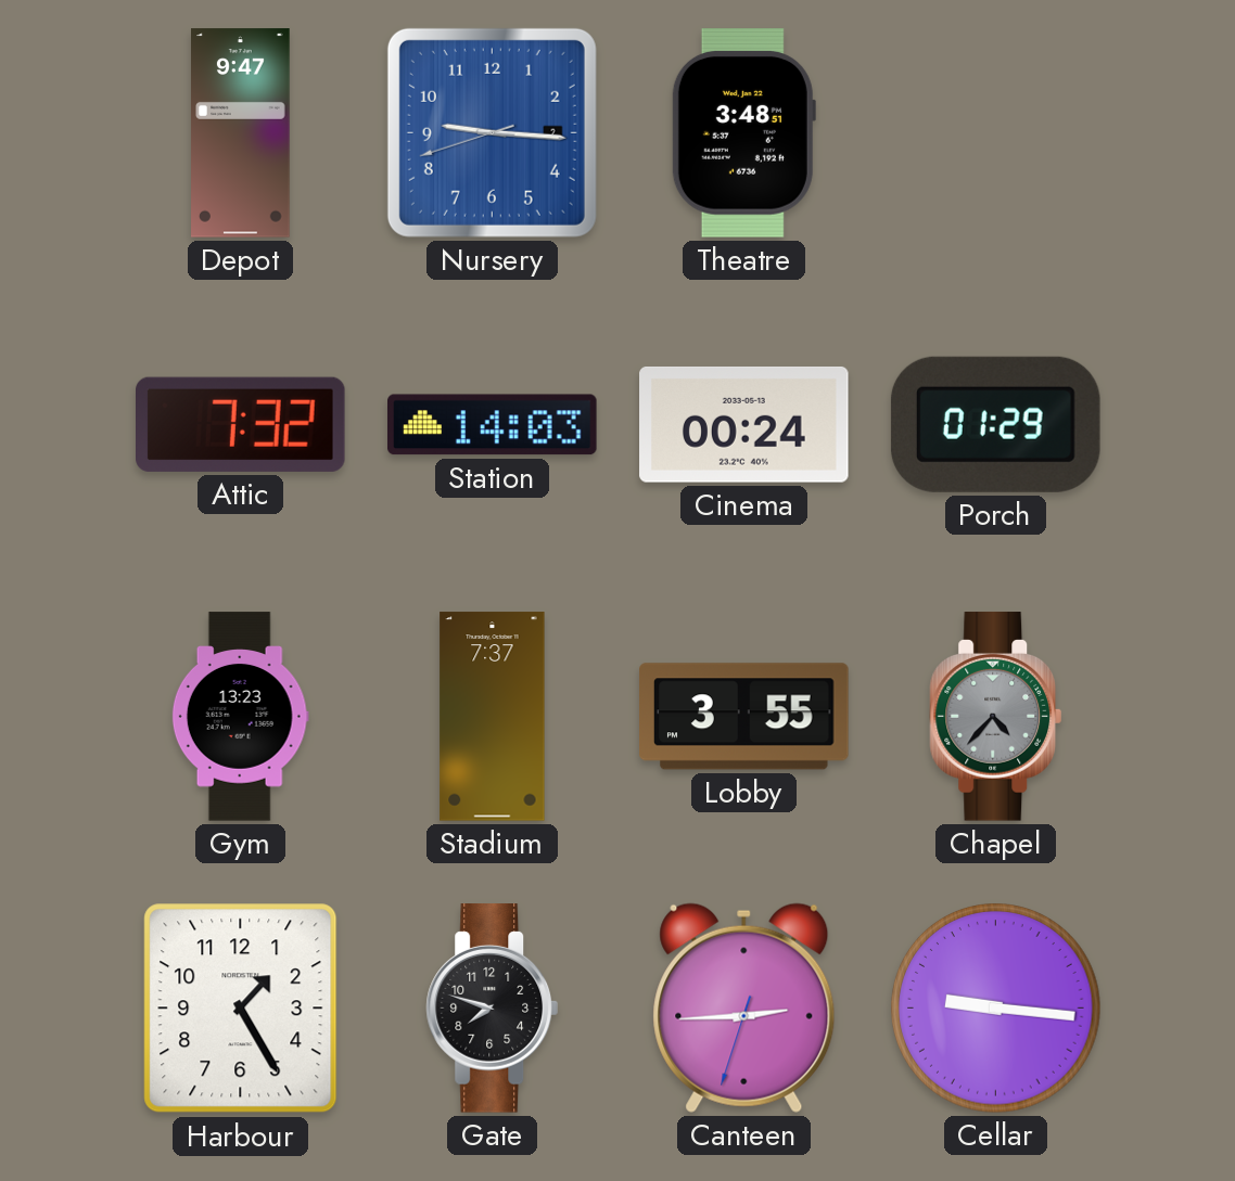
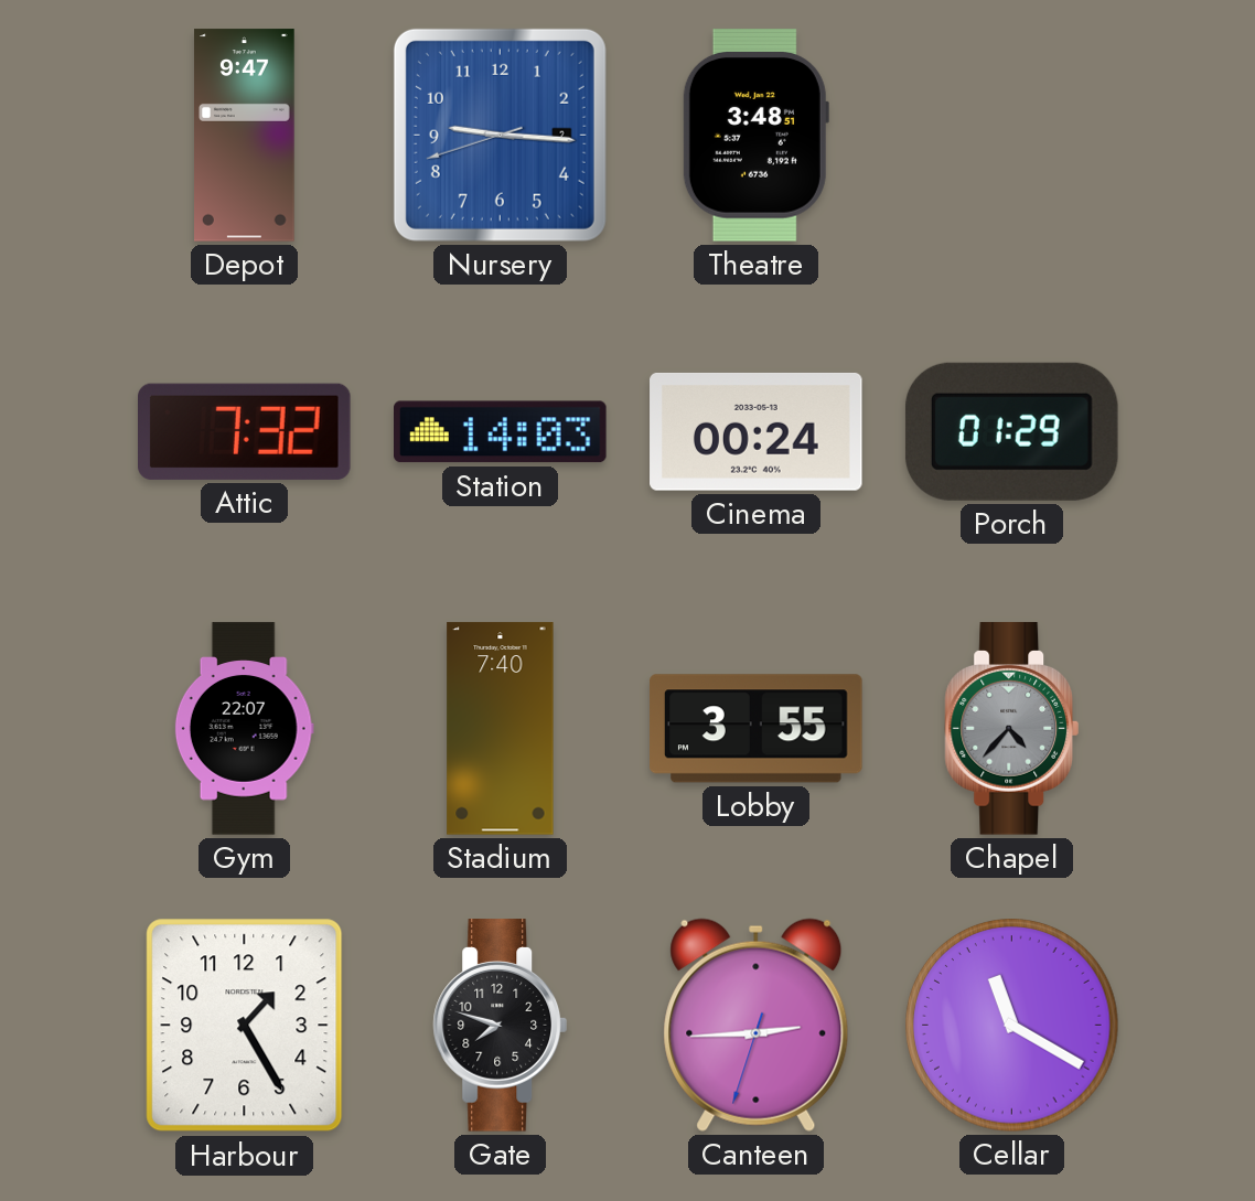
Gym: 13:23 -> 22:07 (244, 729)
Stadium: 7:37 -> 7:40 (501, 729)
Cellar: 9:16 -> 11:20 (1012, 1026)
